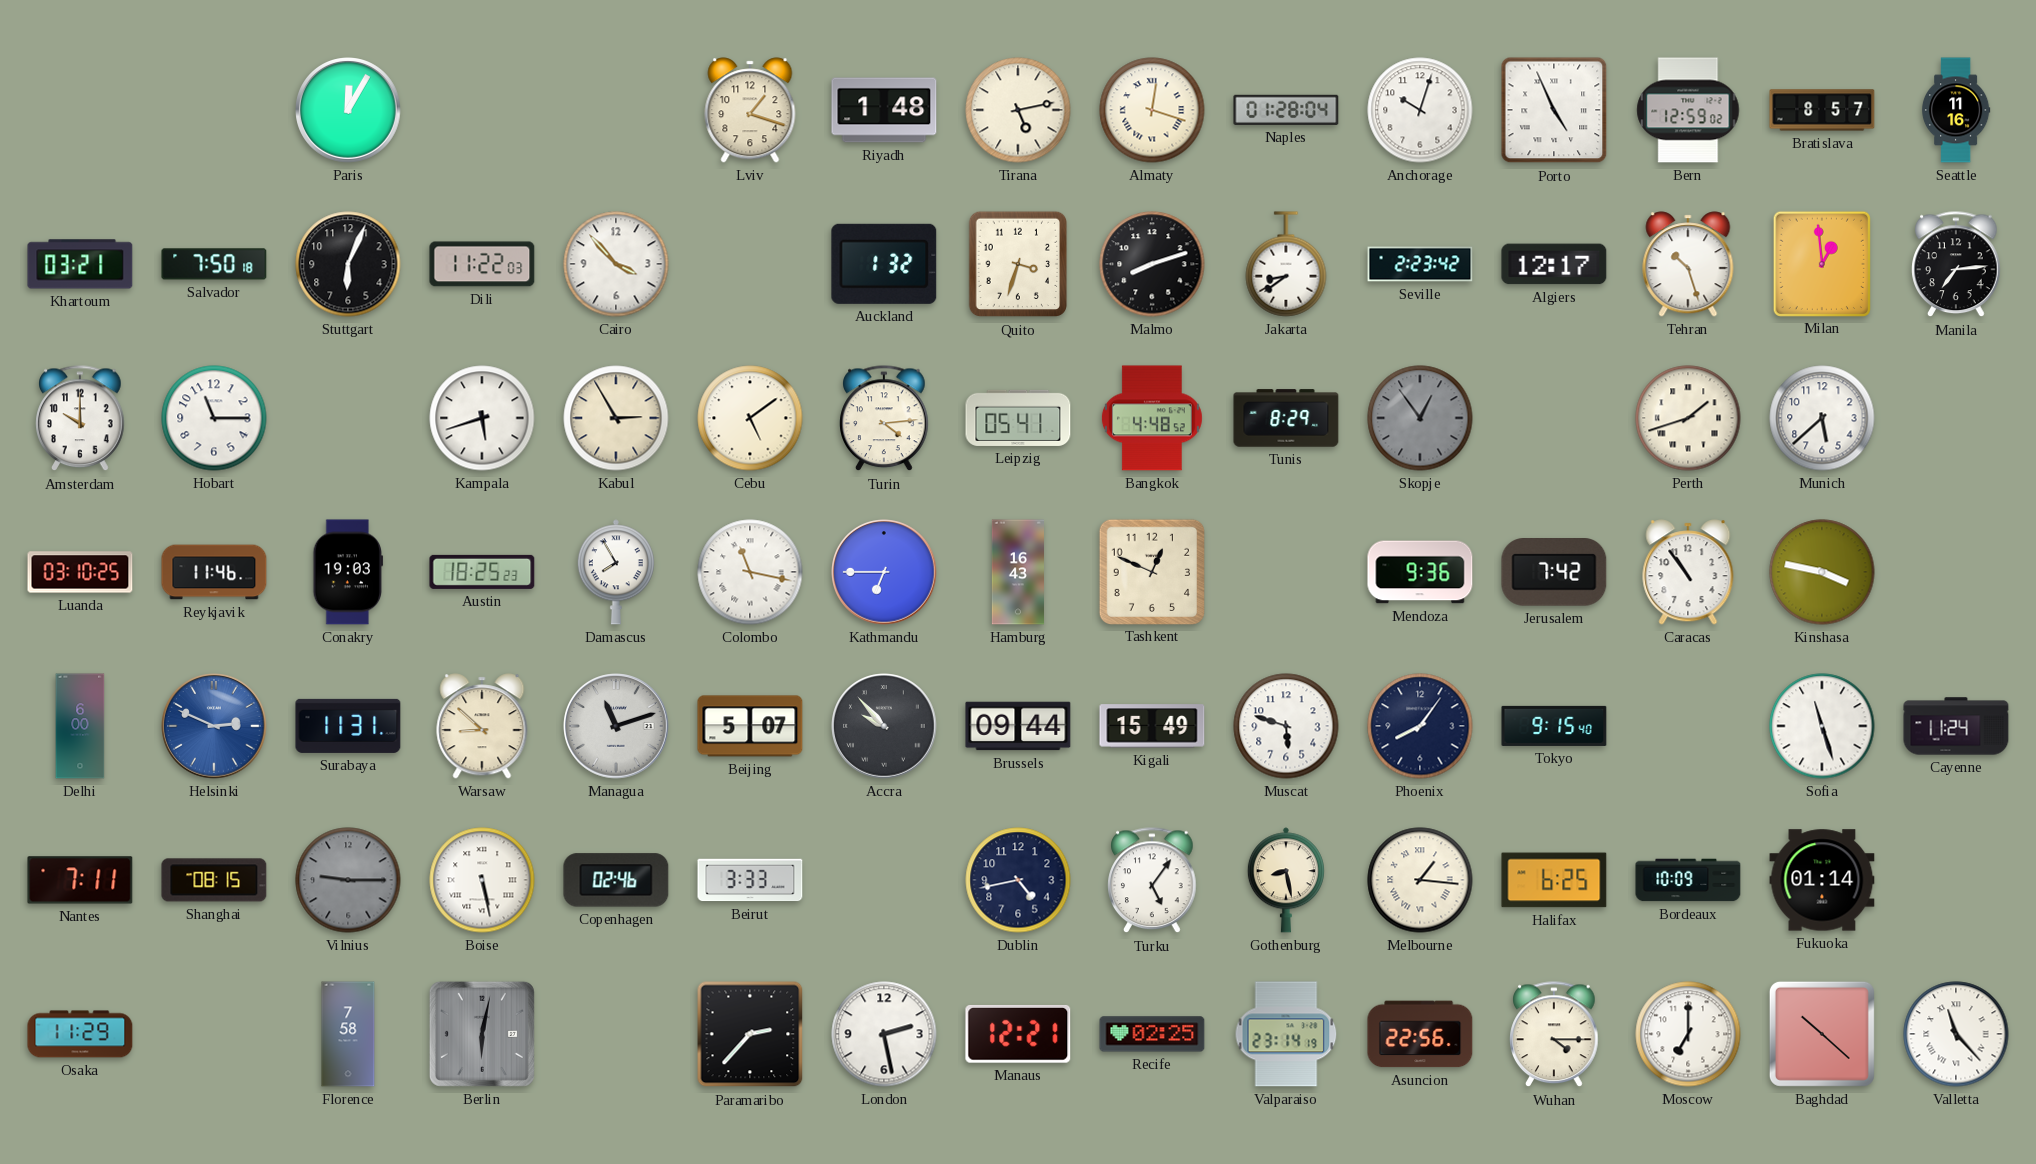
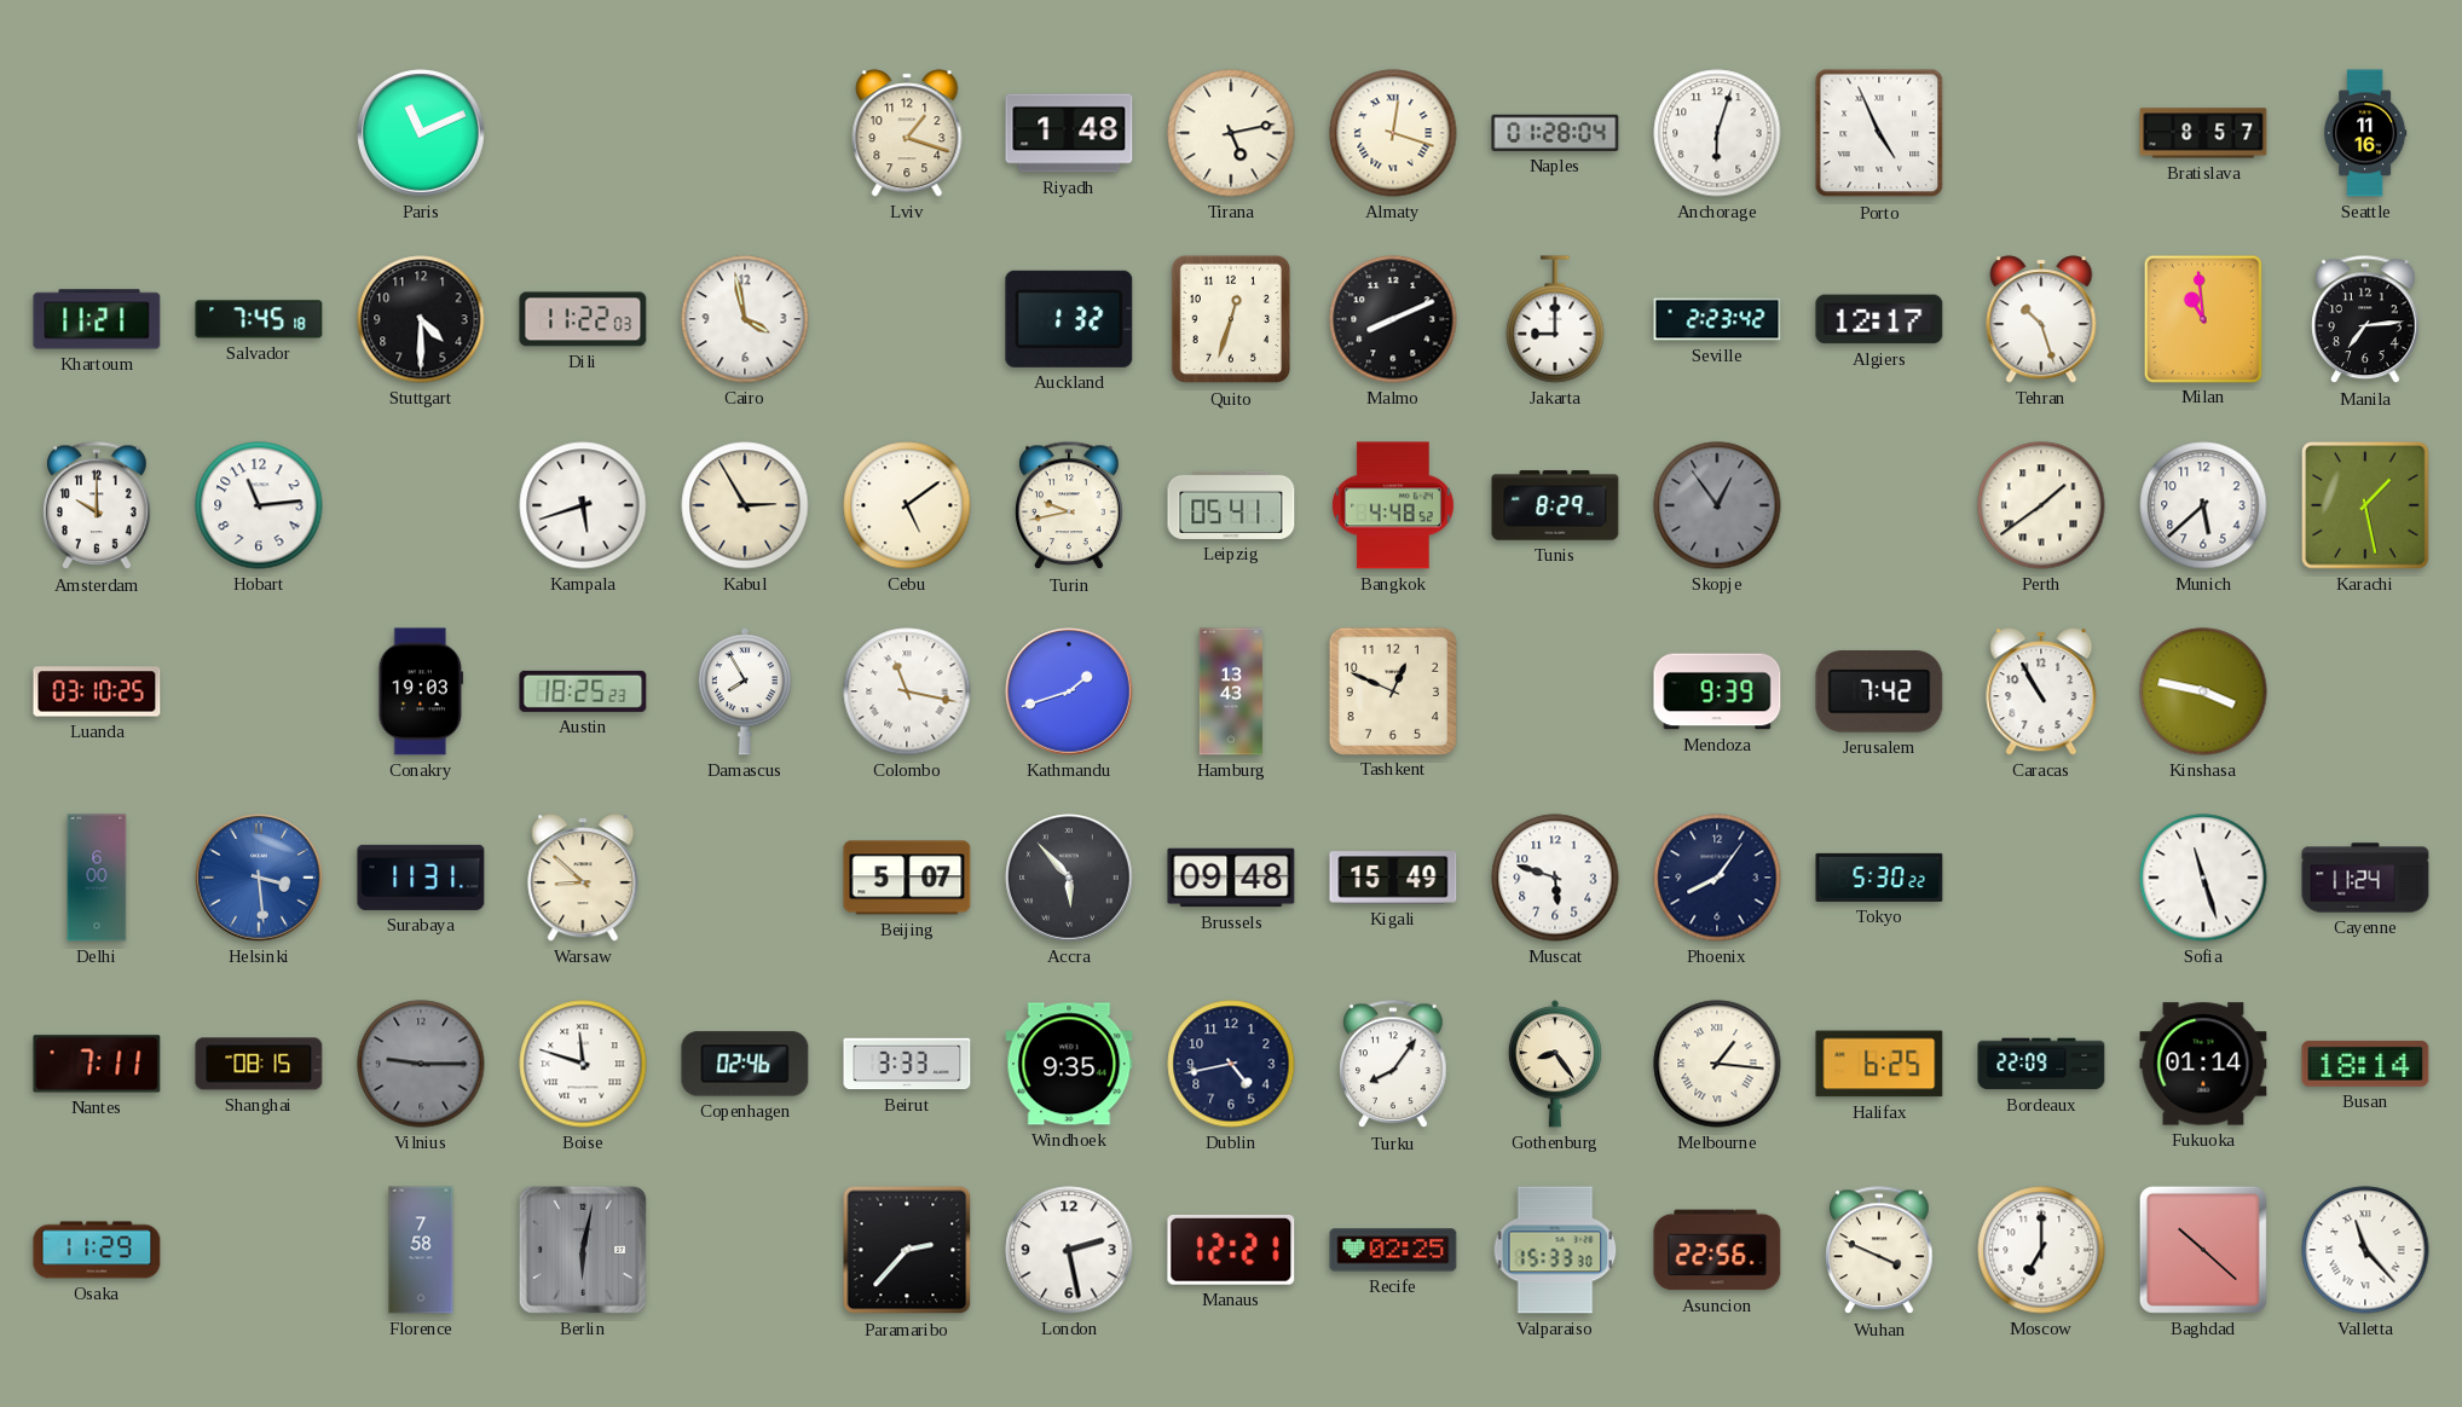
Paris: 12:05 -> 11:11 (421, 133)
Anchorage: 10:03 -> 6:03 (1717, 133)
Bern: 12:59 -> none (1688, 110)
Khartoum: 03:21 -> 11:21 (97, 319)
Salvador: 7:50 -> 7:45 (259, 319)
Stuttgart: 6:04 -> 4:30 (421, 319)
Cairo: 3:53 -> 3:58 (745, 319)
Quito: 3:33 -> 12:33 (1231, 319)
Malmo: 8:12 -> 8:11 (1393, 319)
Jakarta: 8:39 -> 9:00 (1555, 319)
Milan: 12:59 -> 10:59 (2203, 318)
Hobart: 11:15 -> 11:14 (259, 505)
Turin: 4:14 -> 9:43 (1069, 506)
Perth: 1:42 -> 1:39 (2041, 505)
Karachi: none -> 1:28 (2365, 505)
Reykjavik: 11:46 -> none (214, 572)
Kathmandu: 6:45 -> 1:42 (1069, 691)
Hamburg: 16:43 -> 13:43 (1230, 691)
Mendoza: 9:36 -> 9:39 (1717, 691)
Caracas: 10:54 -> 10:55 (2041, 691)
Helsinki: 2:49 -> 3:29 (259, 878)
Managua: 11:12 -> none (616, 726)
Accra: 9:53 -> 5:53 (1069, 878)
Brussels: 09:44 -> 09:48 (1231, 878)
Tokyo: 9:15 -> 5:30 (1879, 878)
Boise: 5:28 -> 11:48 (583, 1064)
Windhoek: none -> 9:35 (1069, 1064)
Turku: 5:06 -> 8:06 (1393, 1065)
Gothenburg: 8:28 -> 8:24 (1555, 1064)
Bordeaux: 10:09 -> 22:09 (2041, 1064)
Busan: none -> 18:14 (2365, 1064)
Valparaiso: 23:14 -> 15:33 (1555, 1250)
Wuhan: 4:15 -> 3:49 (1879, 1251)
